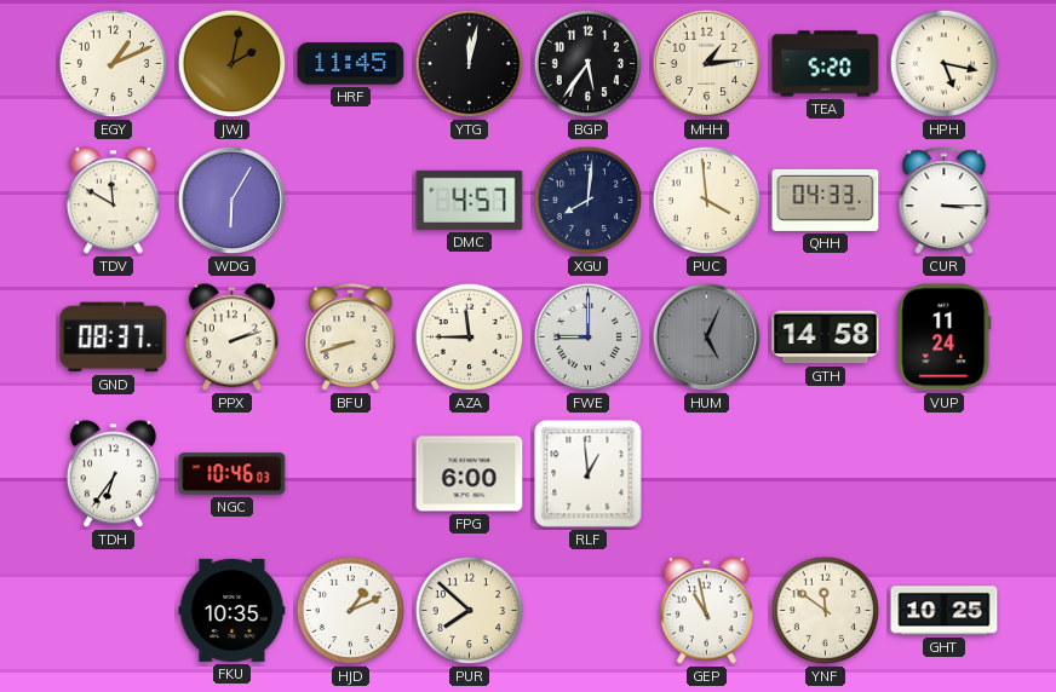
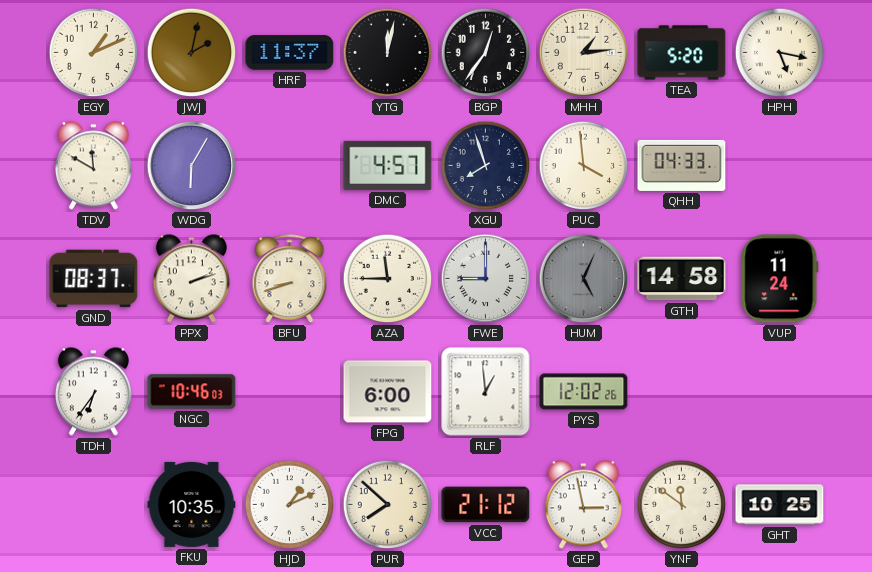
HRF: 11:45 -> 11:37 (290, 53)
BGP: 5:36 -> 12:36 (486, 53)
XGU: 8:01 -> 7:57 (486, 166)
CUR: 3:15 -> none (945, 201)
PYS: none -> 12:02 (584, 392)
VCC: none -> 21:12 (486, 505)
GEP: 10:58 -> 2:58 (583, 505)
